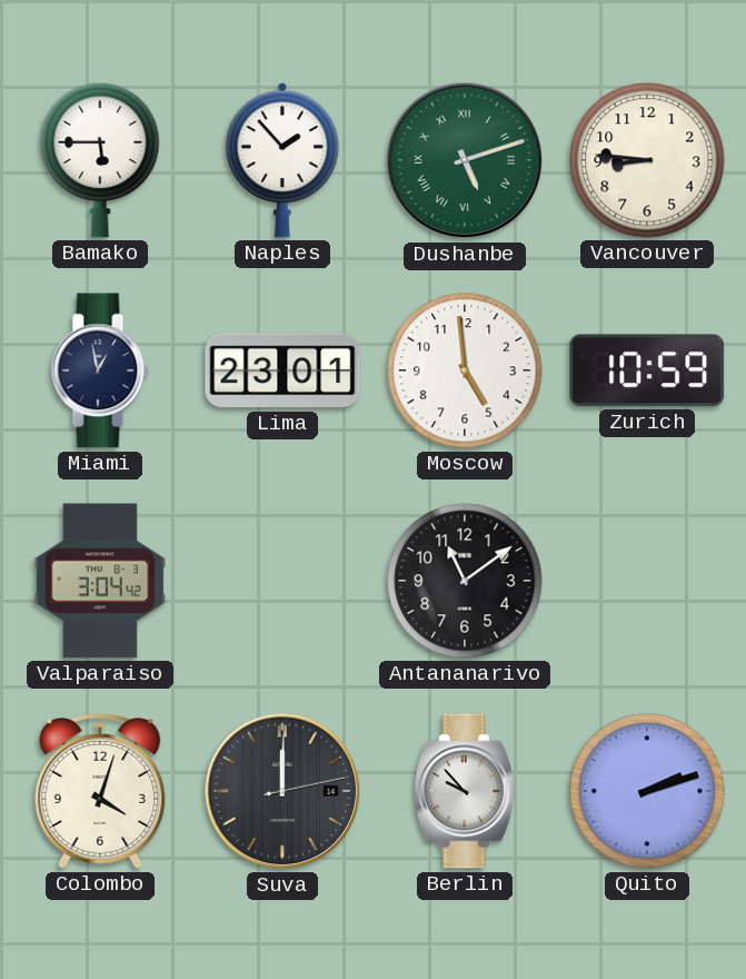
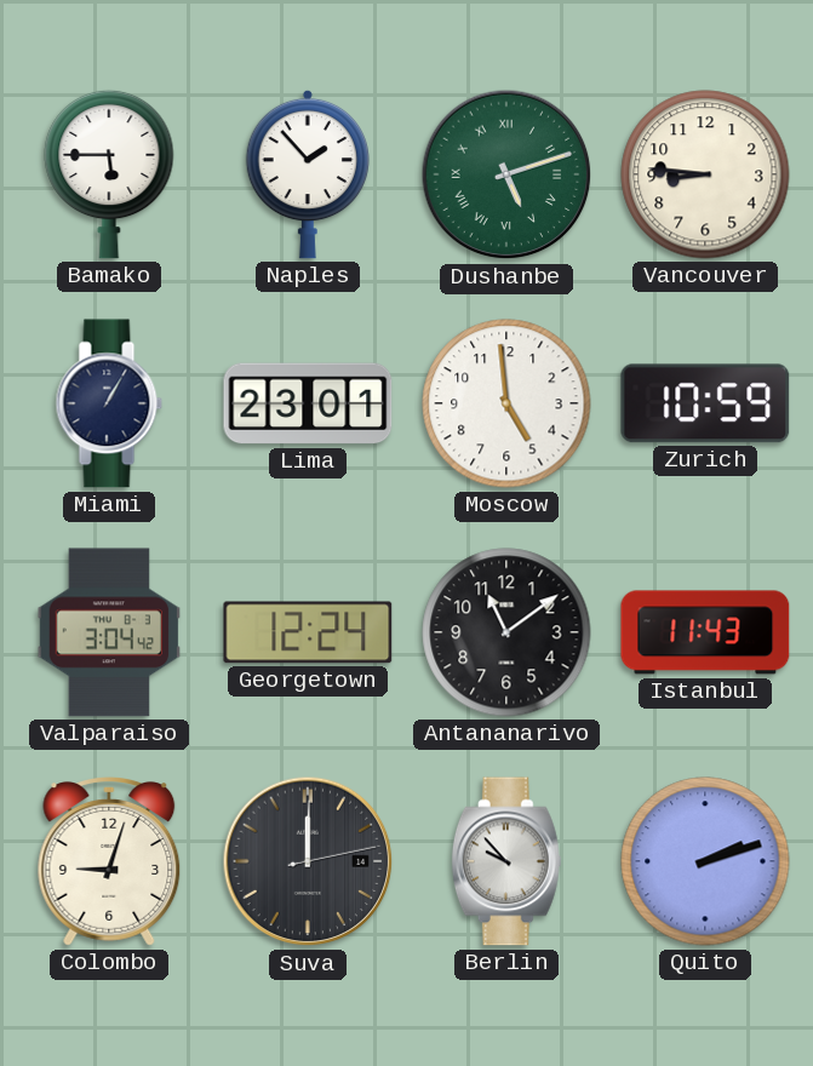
Miami: 12:58 -> 1:05 (109, 403)
Georgetown: none -> 12:24 (308, 632)
Istanbul: none -> 11:43 (705, 632)
Colombo: 4:03 -> 9:03 (109, 862)
